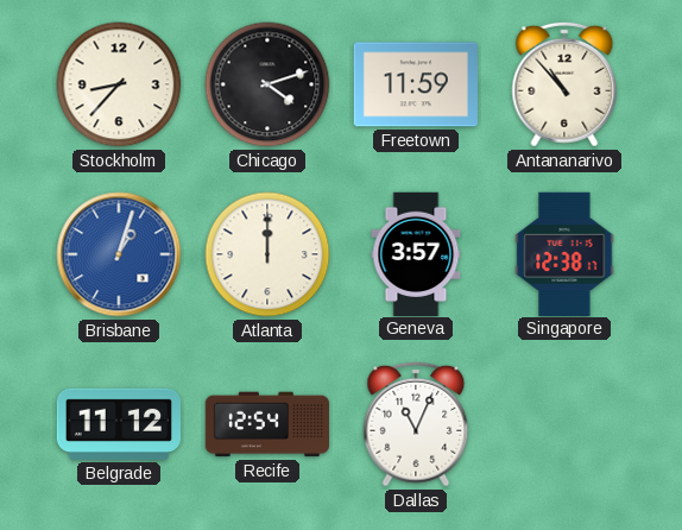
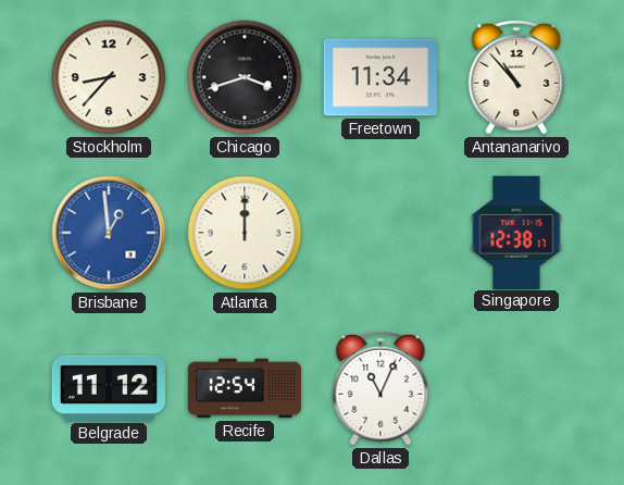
Chicago: 4:12 -> 3:42 (245, 77)
Freetown: 11:59 -> 11:34 (379, 77)
Brisbane: 1:03 -> 12:59 (109, 233)
Geneva: 3:57 -> none (416, 253)
